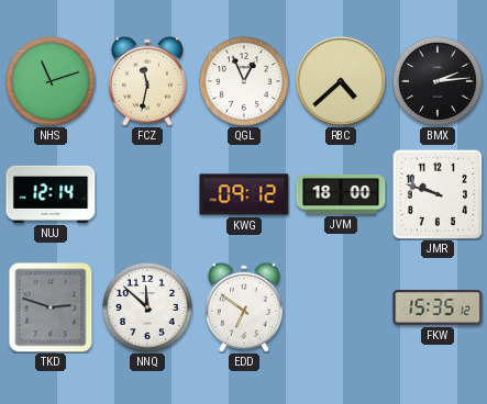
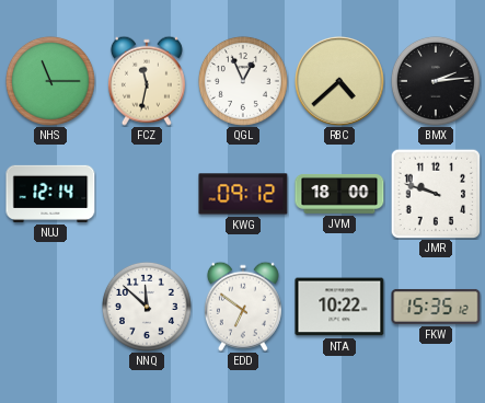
NHS: 11:12 -> 11:15 (50, 81)
TKD: 2:48 -> none (51, 307)
NTA: none -> 10:22 (339, 307)
